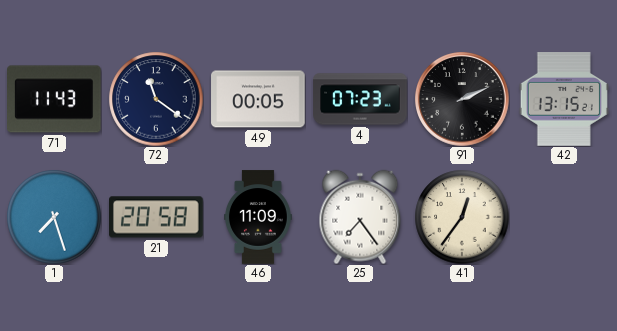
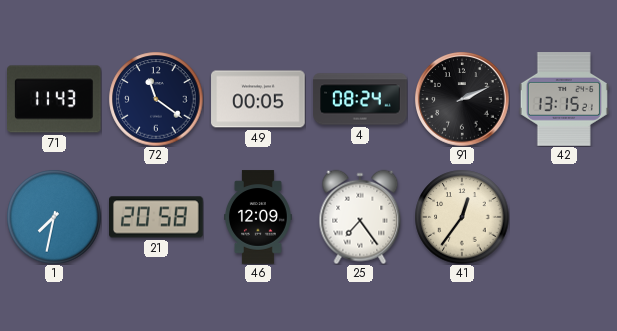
4: 07:23 -> 08:24 (360, 99)
1: 7:27 -> 7:32 (54, 217)
46: 11:09 -> 12:09 (259, 217)
